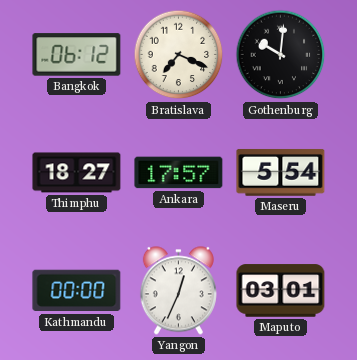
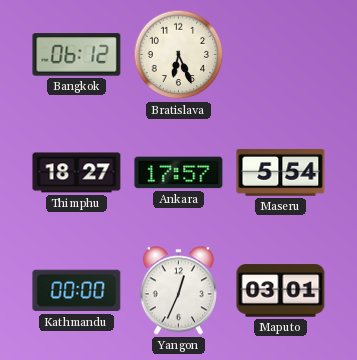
Bratislava: 7:19 -> 6:26 (179, 55)
Gothenburg: 10:01 -> none (281, 55)
